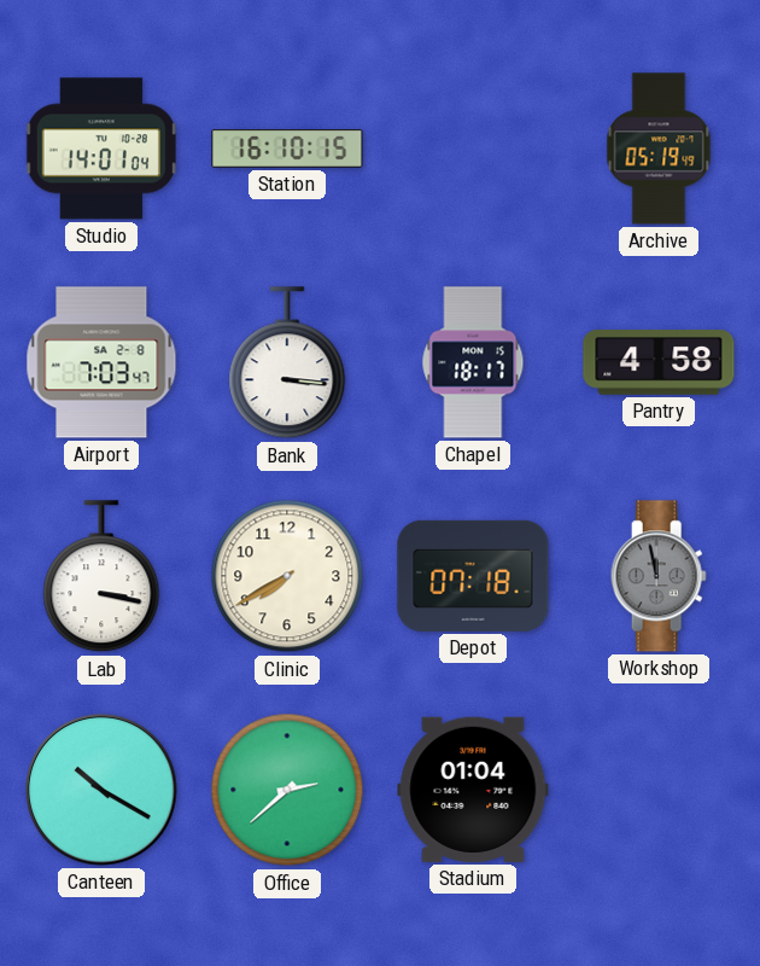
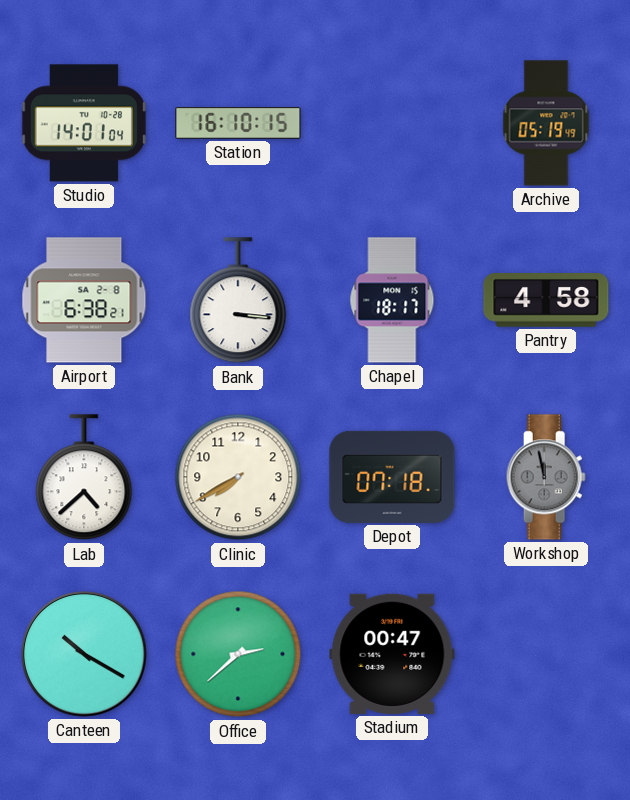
Airport: 7:03 -> 6:38 (84, 300)
Lab: 3:17 -> 4:38 (84, 478)
Stadium: 01:04 -> 00:47 (392, 654)
